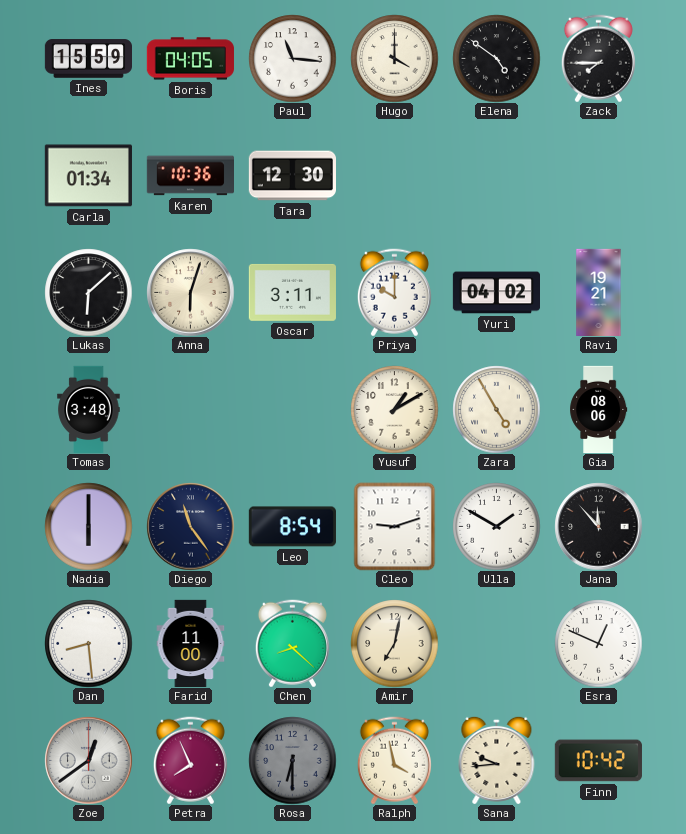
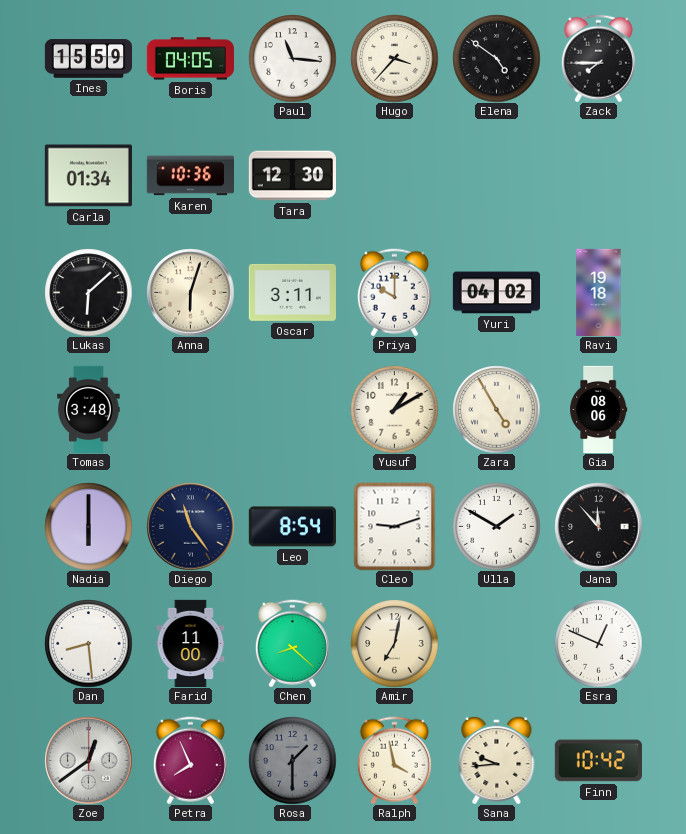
Hugo: 4:00 -> 3:37 (394, 58)
Ravi: 19:21 -> 19:18 (599, 292)
Rosa: 6:30 -> 1:30 (292, 760)
